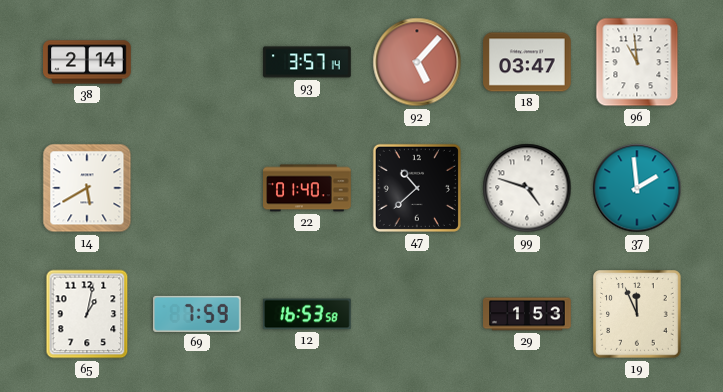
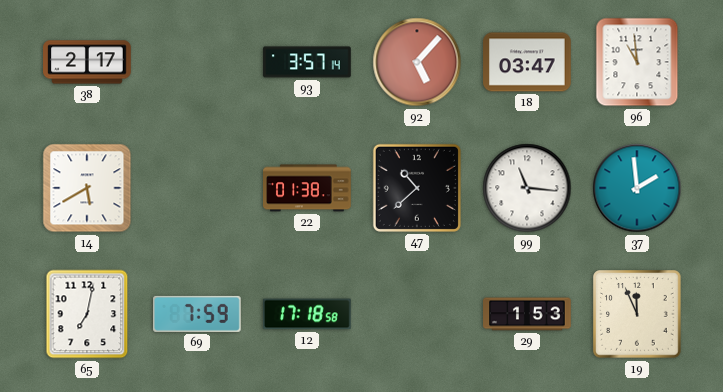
38: 2:14 -> 2:17 (87, 62)
22: 01:40 -> 01:38 (307, 188)
99: 4:48 -> 11:16 (527, 188)
65: 1:02 -> 7:02 (87, 314)
12: 16:53 -> 17:18 (308, 314)
